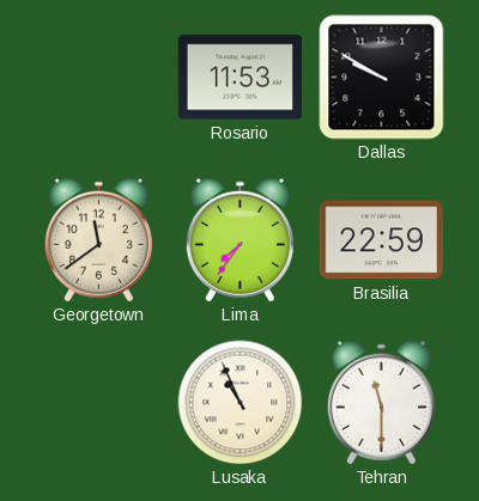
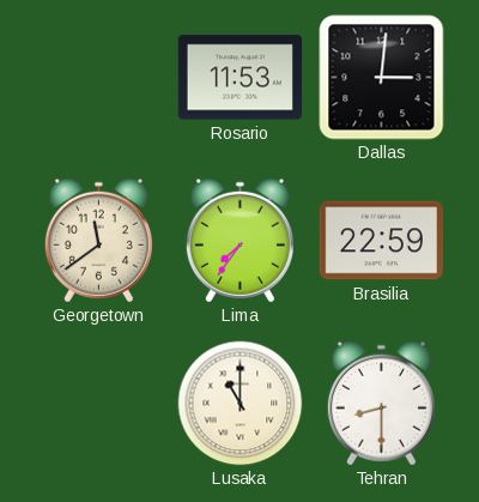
Dallas: 9:50 -> 3:01 (382, 78)
Lusaka: 10:56 -> 11:00 (241, 404)
Tehran: 11:30 -> 8:30 (381, 404)
